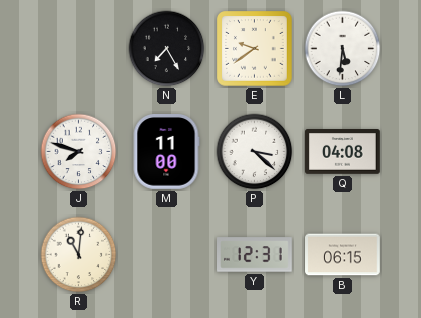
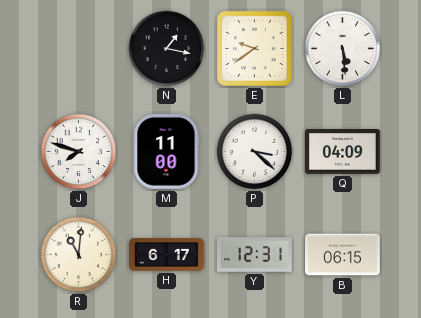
N: 7:25 -> 1:17 (167, 49)
L: 5:31 -> 5:29 (343, 49)
Q: 04:08 -> 04:09 (343, 152)
H: none -> 6:17 (167, 255)
